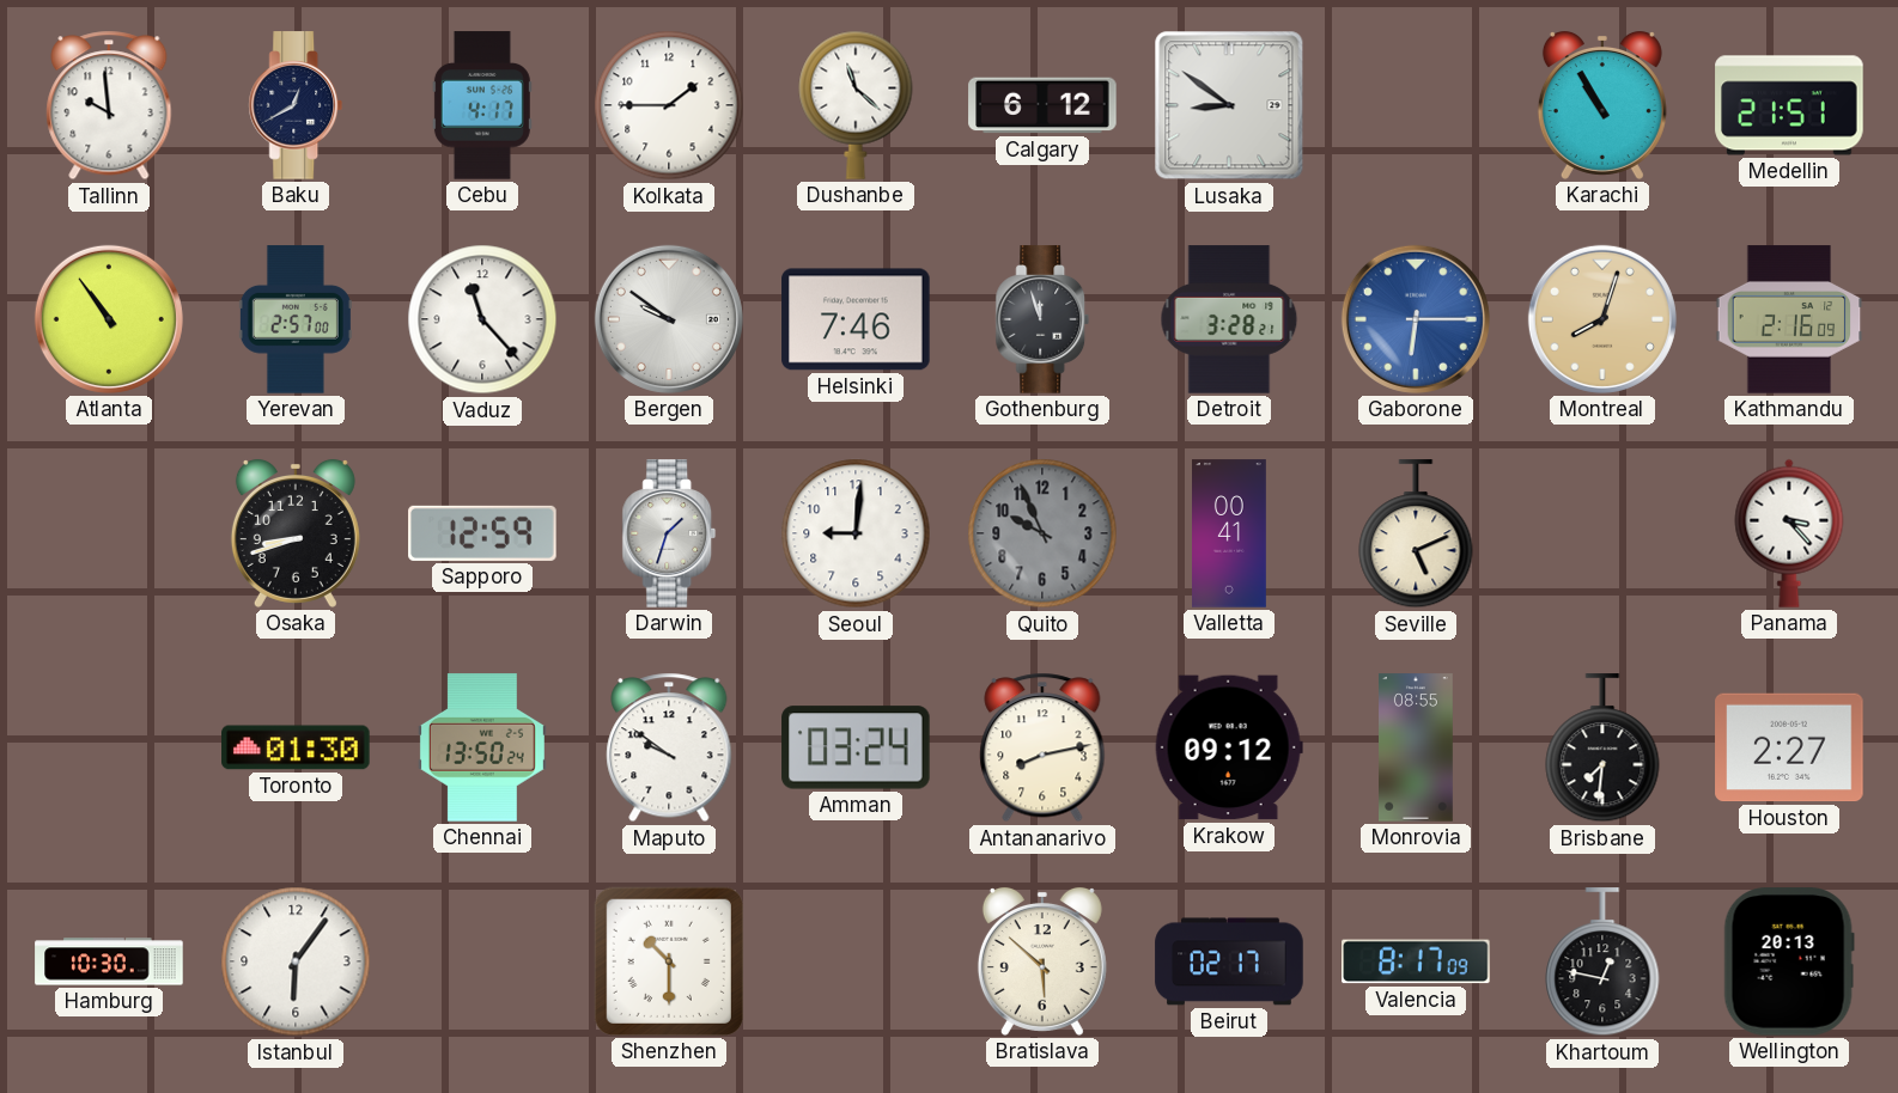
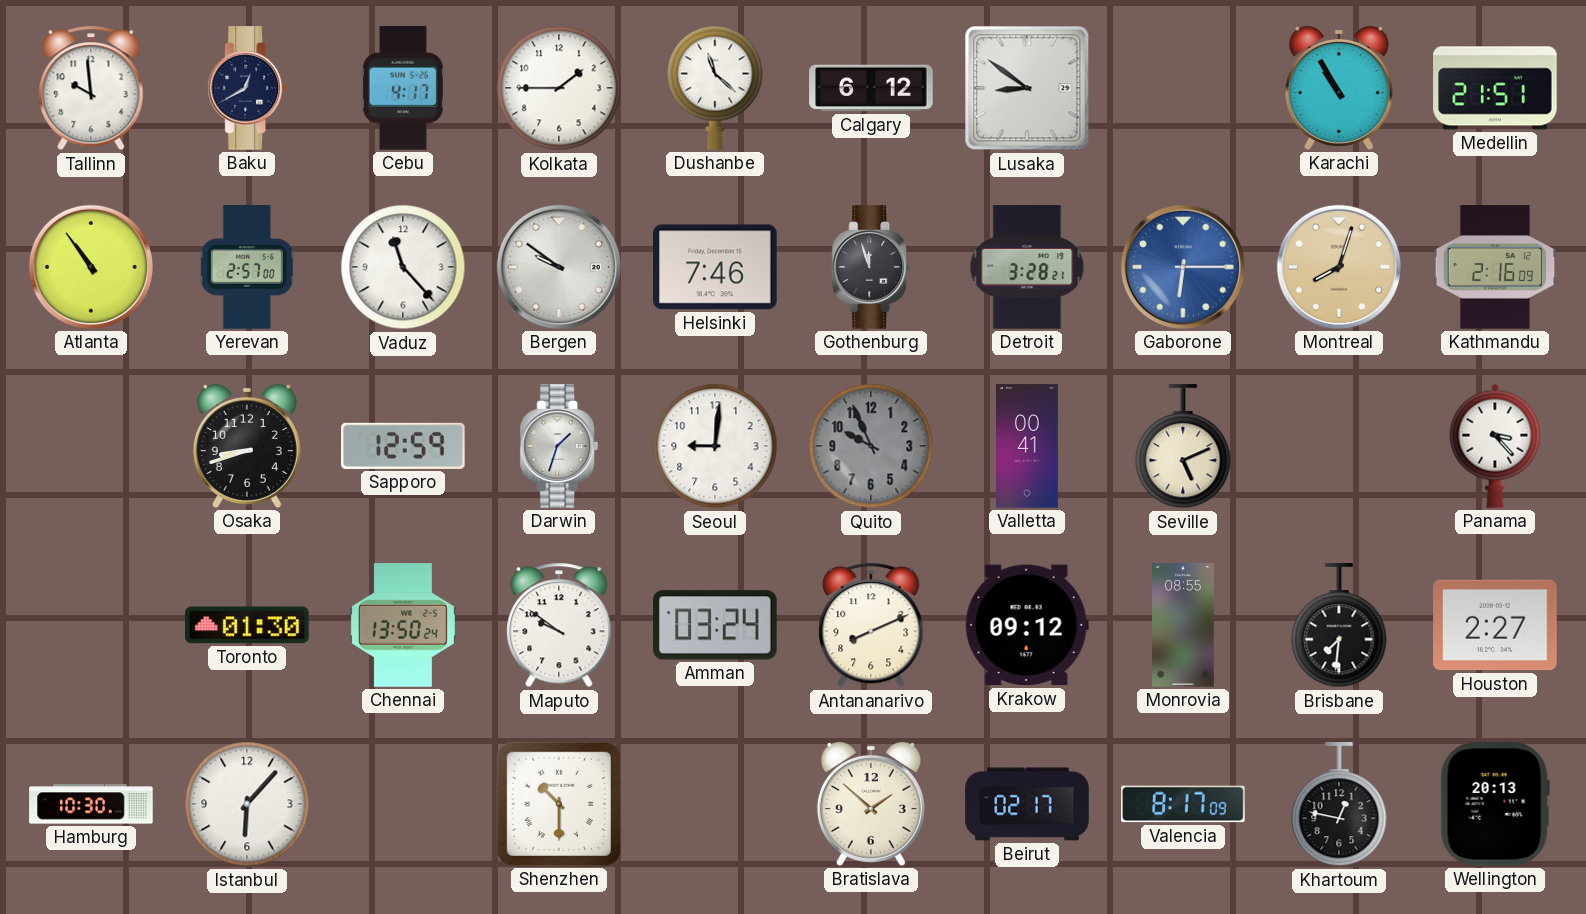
Antananarivo: 8:13 -> 8:11 (871, 625)
Istanbul: 6:06 -> 6:07 (247, 804)
Bratislava: 5:52 -> 1:52 (871, 804)
